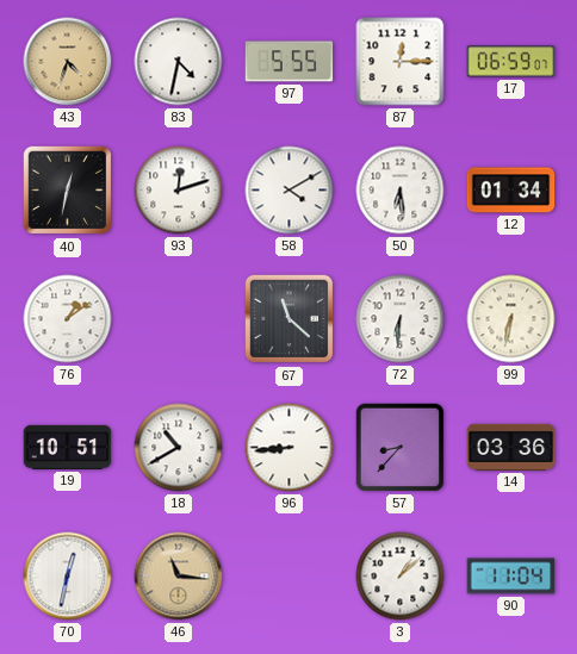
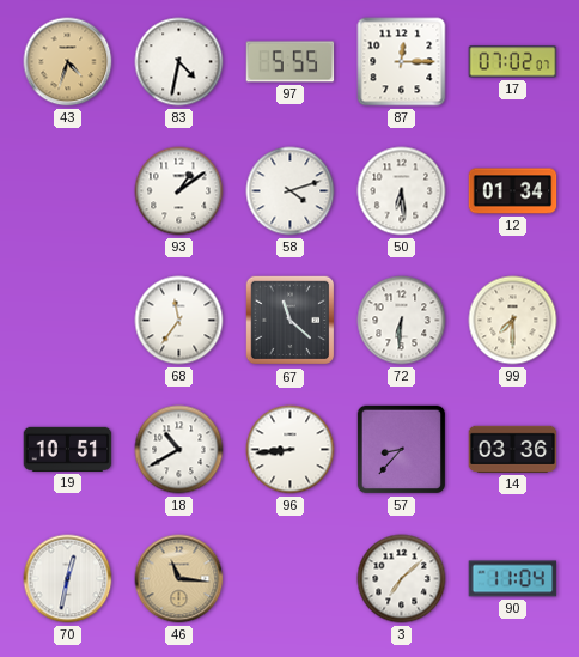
17: 06:59 -> 07:02 (513, 62)
40: 12:32 -> none (68, 191)
93: 12:12 -> 1:09 (179, 191)
58: 4:10 -> 4:12 (291, 191)
76: 1:09 -> none (68, 319)
68: none -> 11:36 (179, 321)
99: 6:32 -> 7:30 (513, 321)
3: 1:08 -> 7:08 (402, 579)
